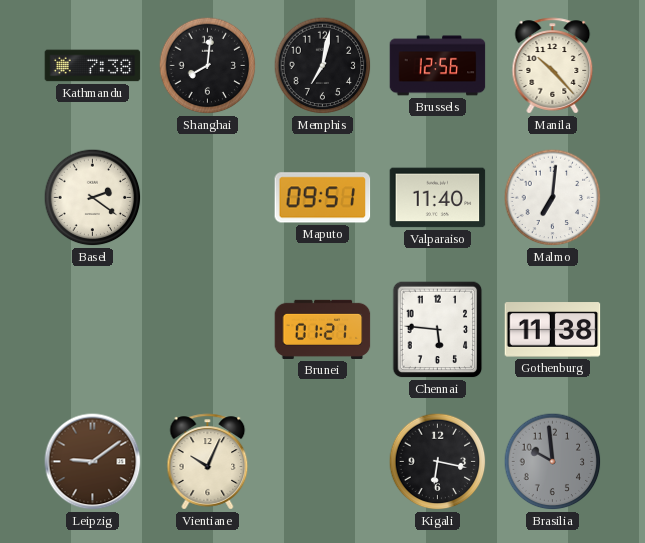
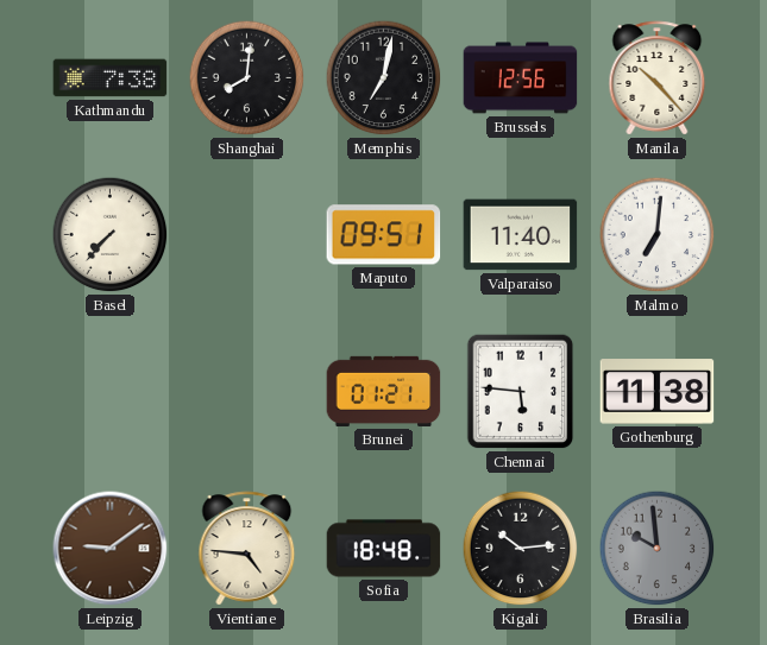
Basel: 2:21 -> 7:37 (111, 235)
Vientiane: 10:04 -> 4:46 (247, 549)
Sofia: none -> 18:48 (384, 549)
Kigali: 6:17 -> 10:14 (521, 549)
